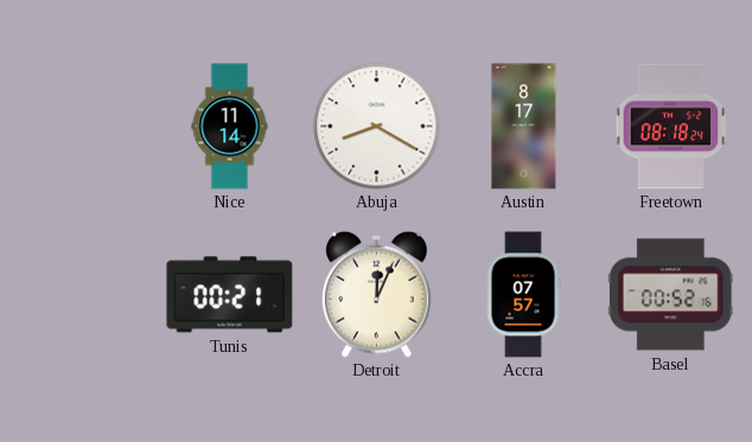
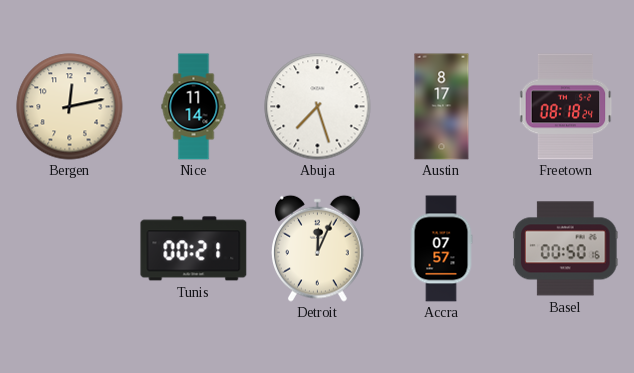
Bergen: none -> 12:13 (70, 107)
Abuja: 8:20 -> 7:27 (318, 107)
Basel: 00:52 -> 00:50 (565, 249)
